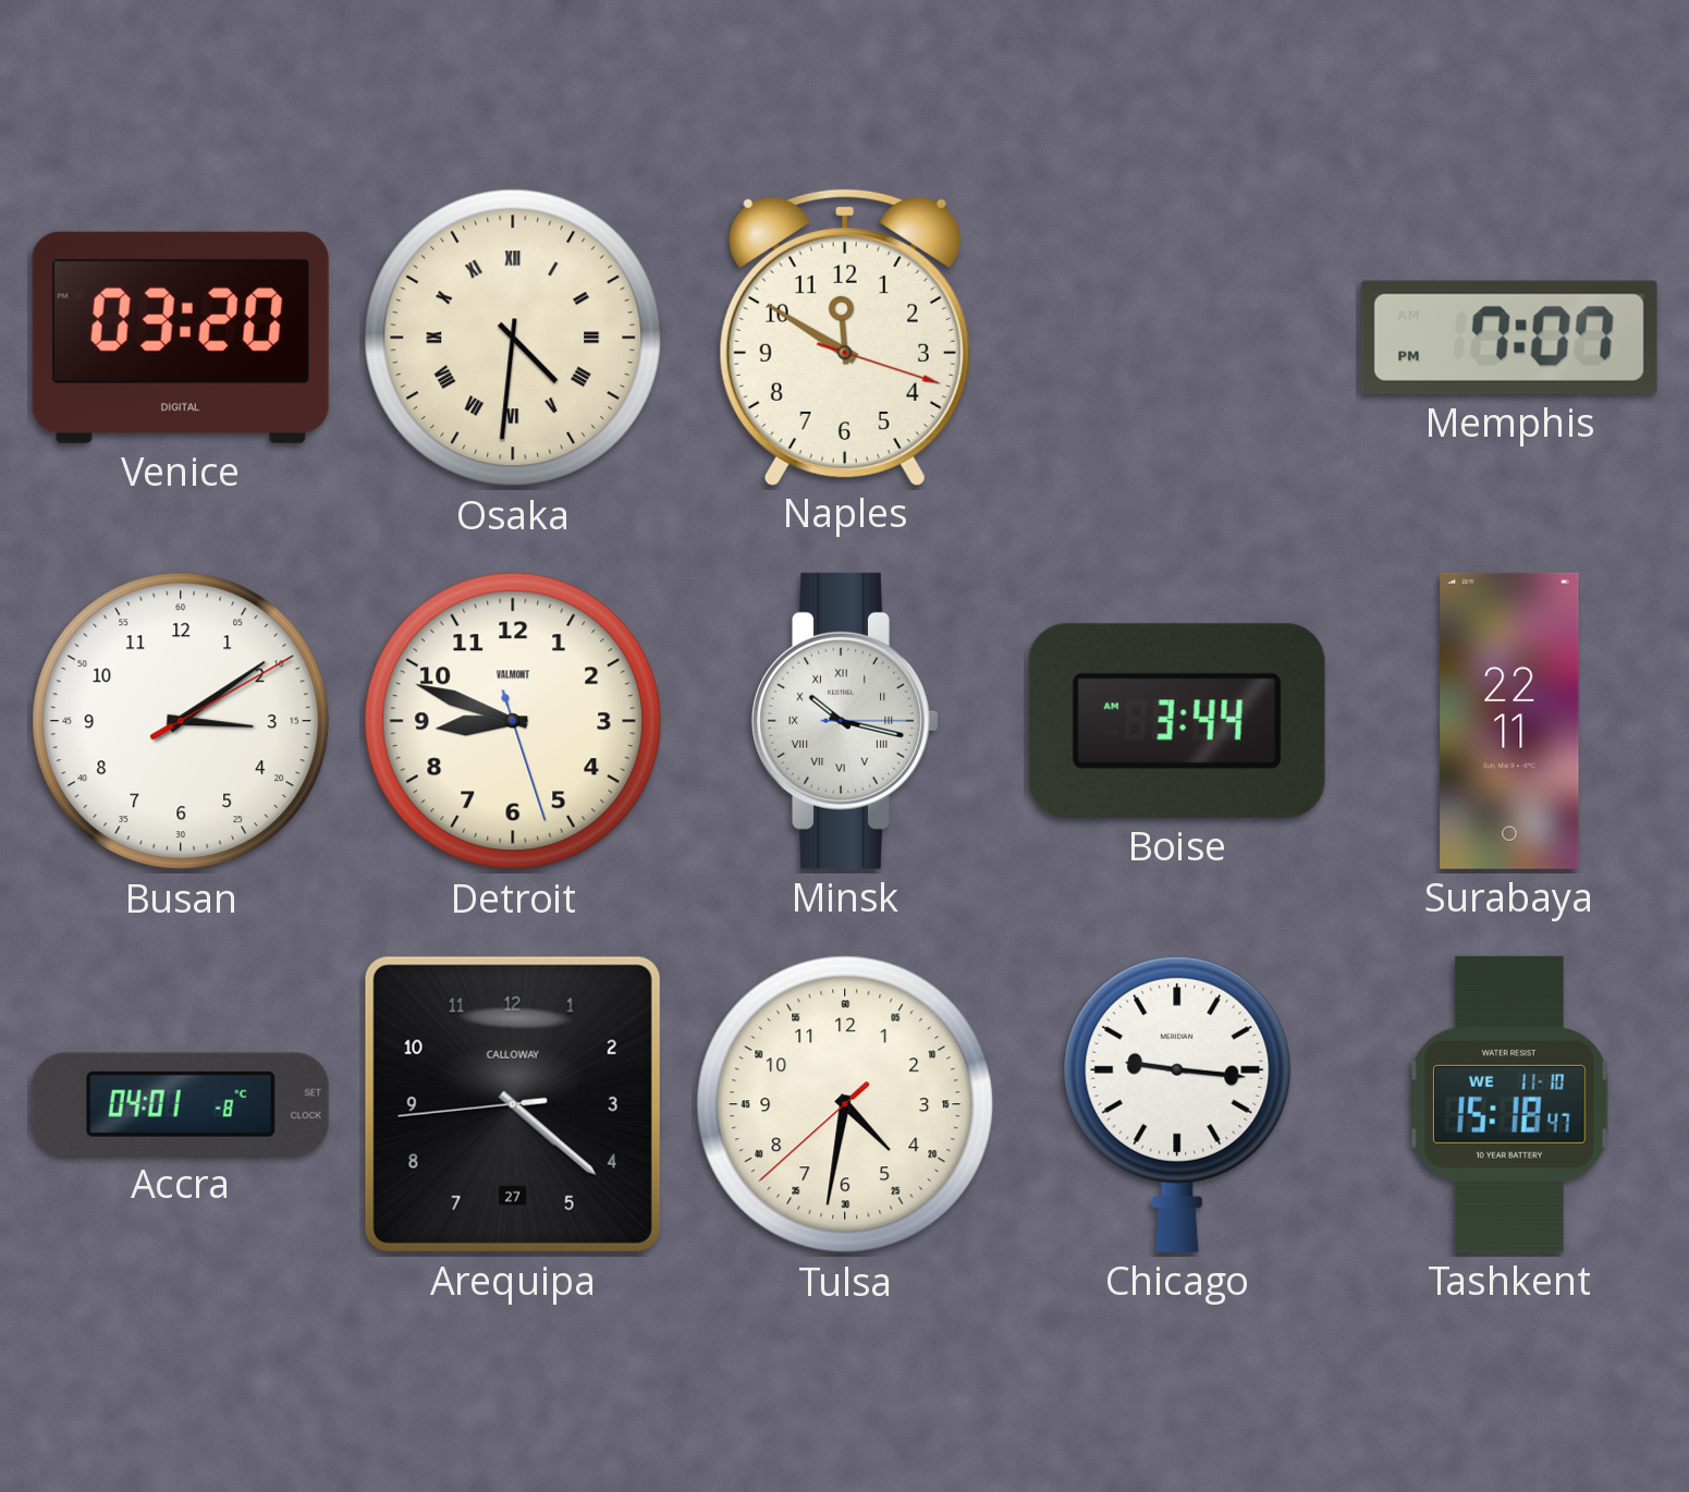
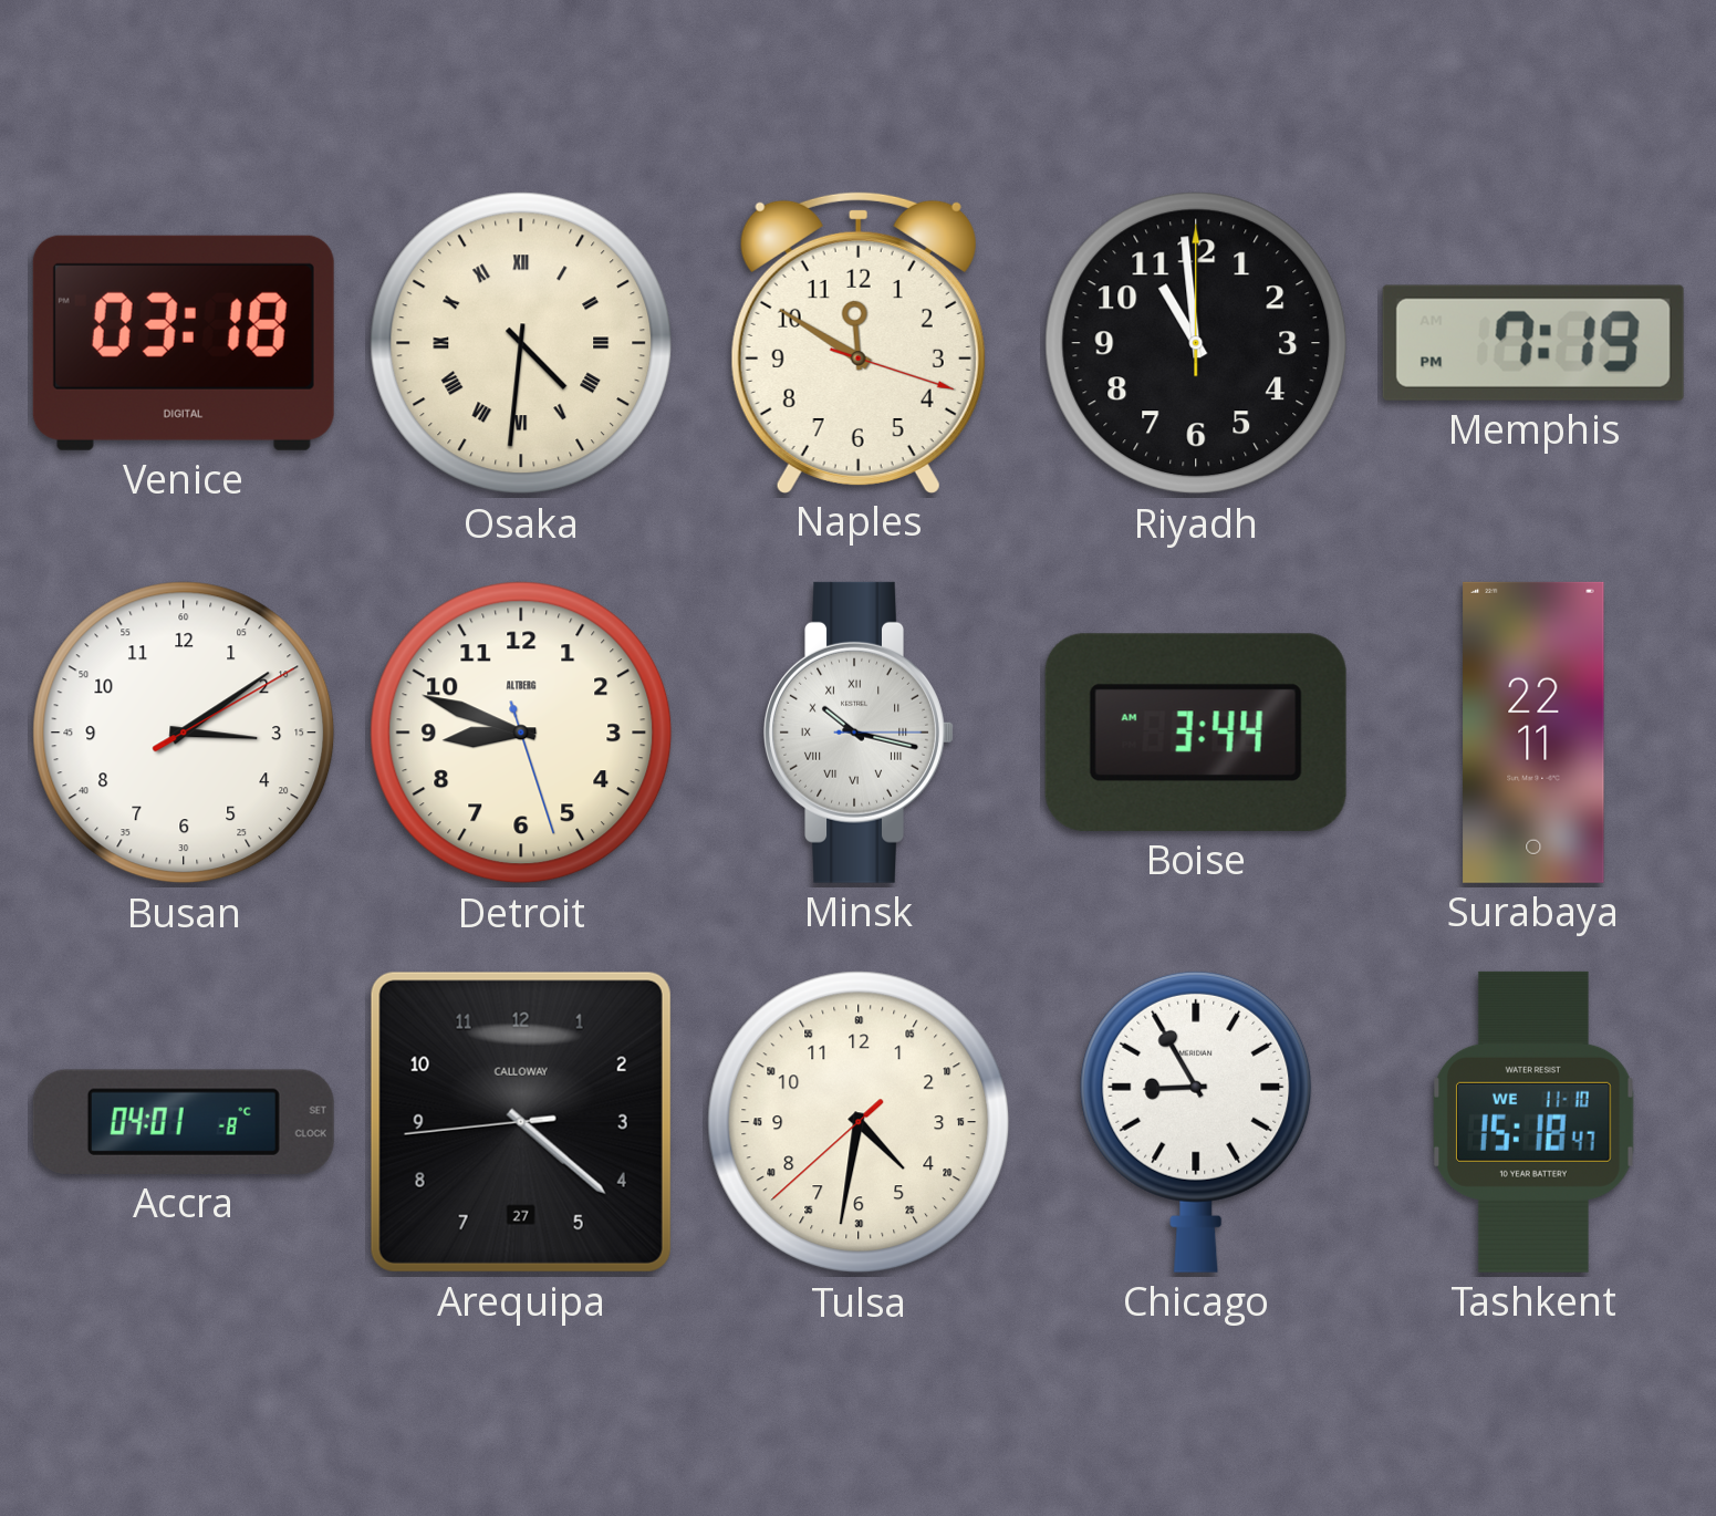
Venice: 03:20 -> 03:18 (184, 343)
Riyadh: none -> 10:59 (1196, 343)
Memphis: 7:07 -> 7:19 (1533, 343)
Detroit brand: VALMONT -> ALTBERG (521, 733)
Chicago: 9:16 -> 8:55 (1196, 1121)
